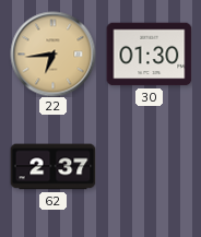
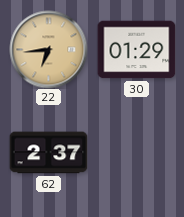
30: 01:30 -> 01:29 (136, 50)
